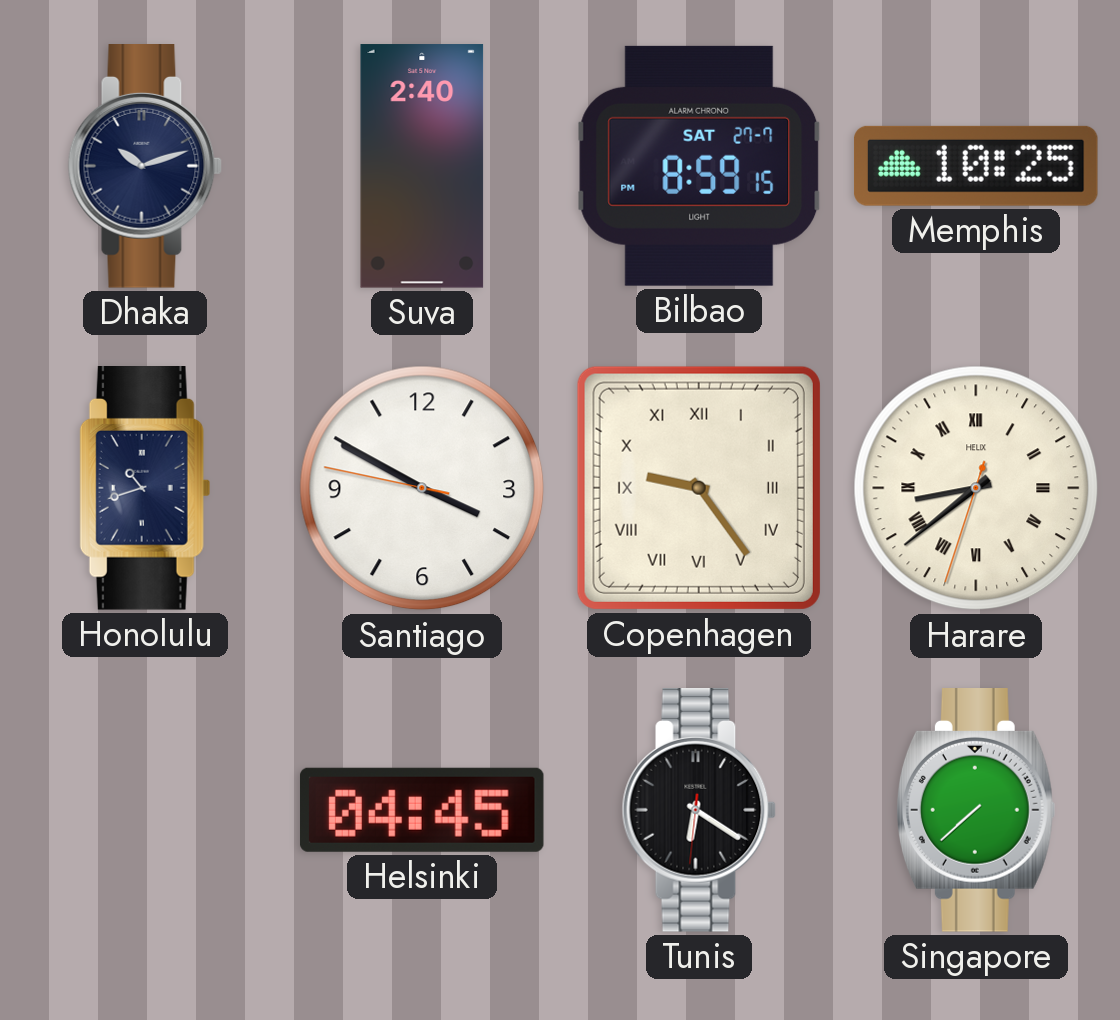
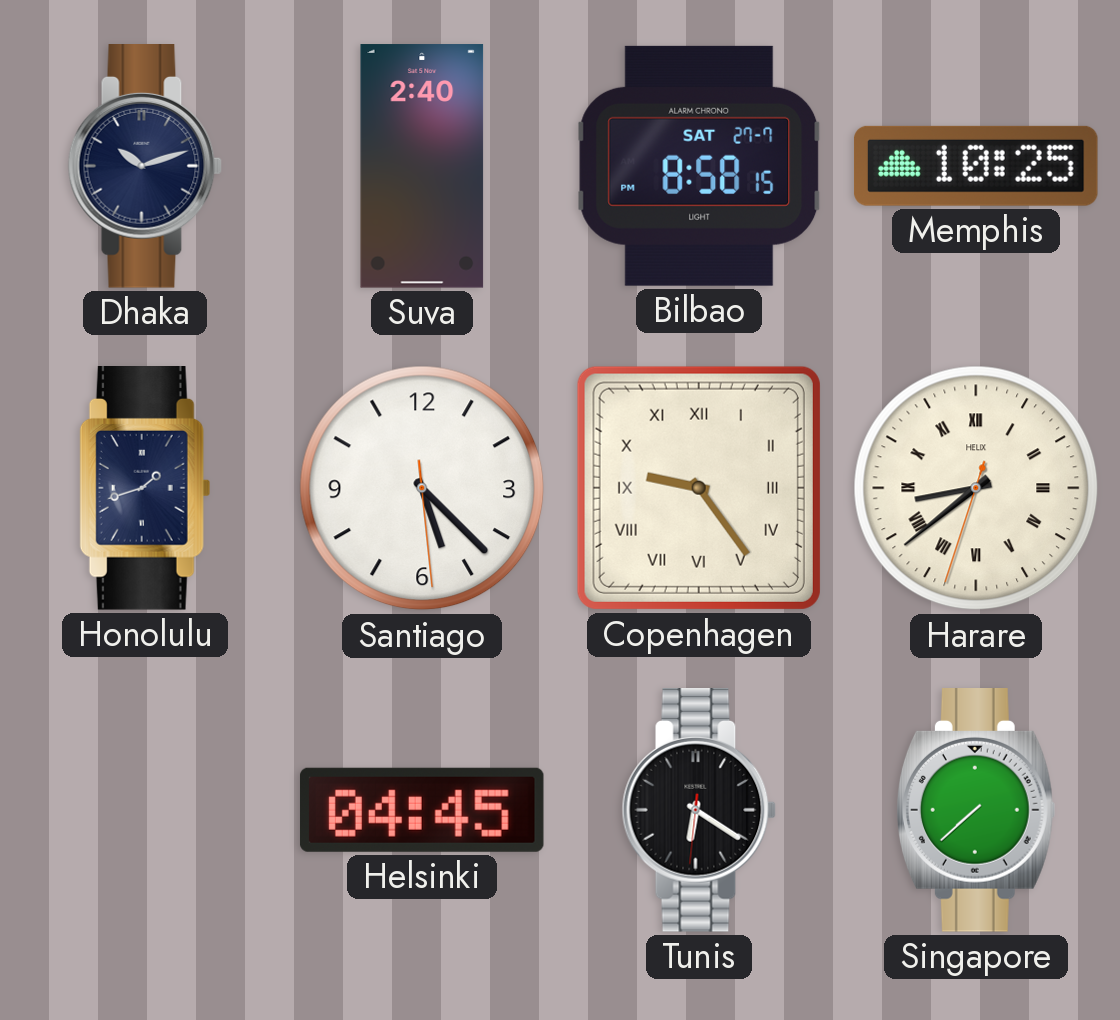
Bilbao: 8:59 -> 8:58 (699, 166)
Honolulu: 10:42 -> 1:42 (145, 489)
Santiago: 3:49 -> 5:22 (422, 488)
